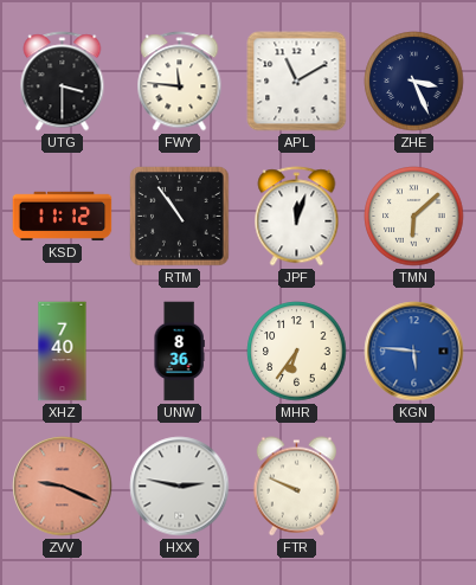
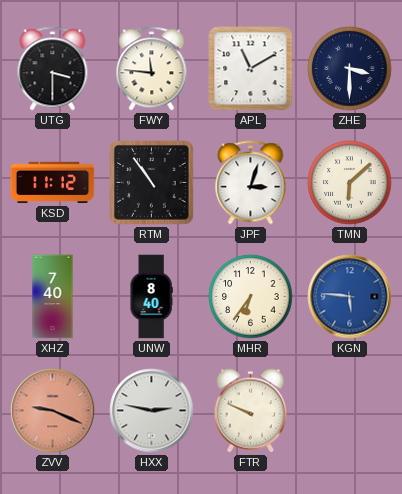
ZHE: 3:26 -> 3:30 (350, 69)
JPF: 12:03 -> 3:03 (251, 183)
UNW: 8:36 -> 8:40 (151, 297)
